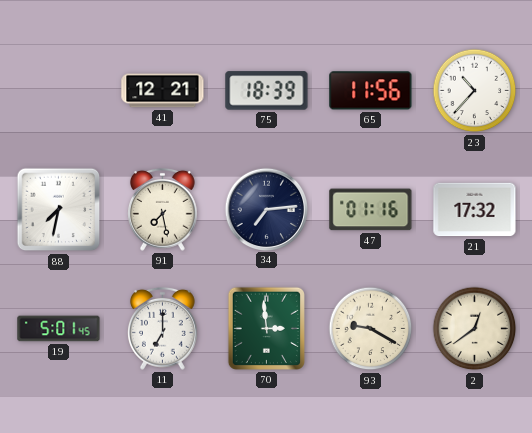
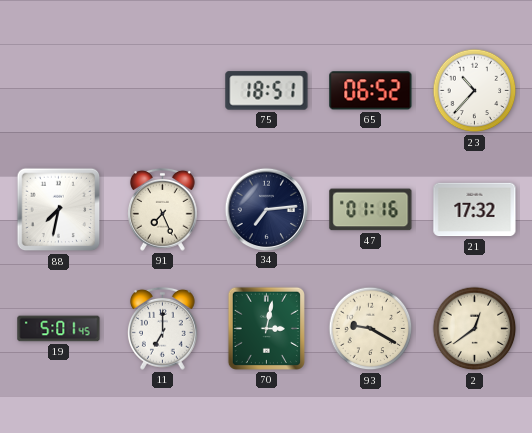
41: 12:21 -> none (163, 91)
75: 18:39 -> 18:51 (267, 91)
65: 11:56 -> 06:52 (371, 91)
91: 7:28 -> 7:26 (163, 209)
70: 2:59 -> 3:02 (266, 328)
